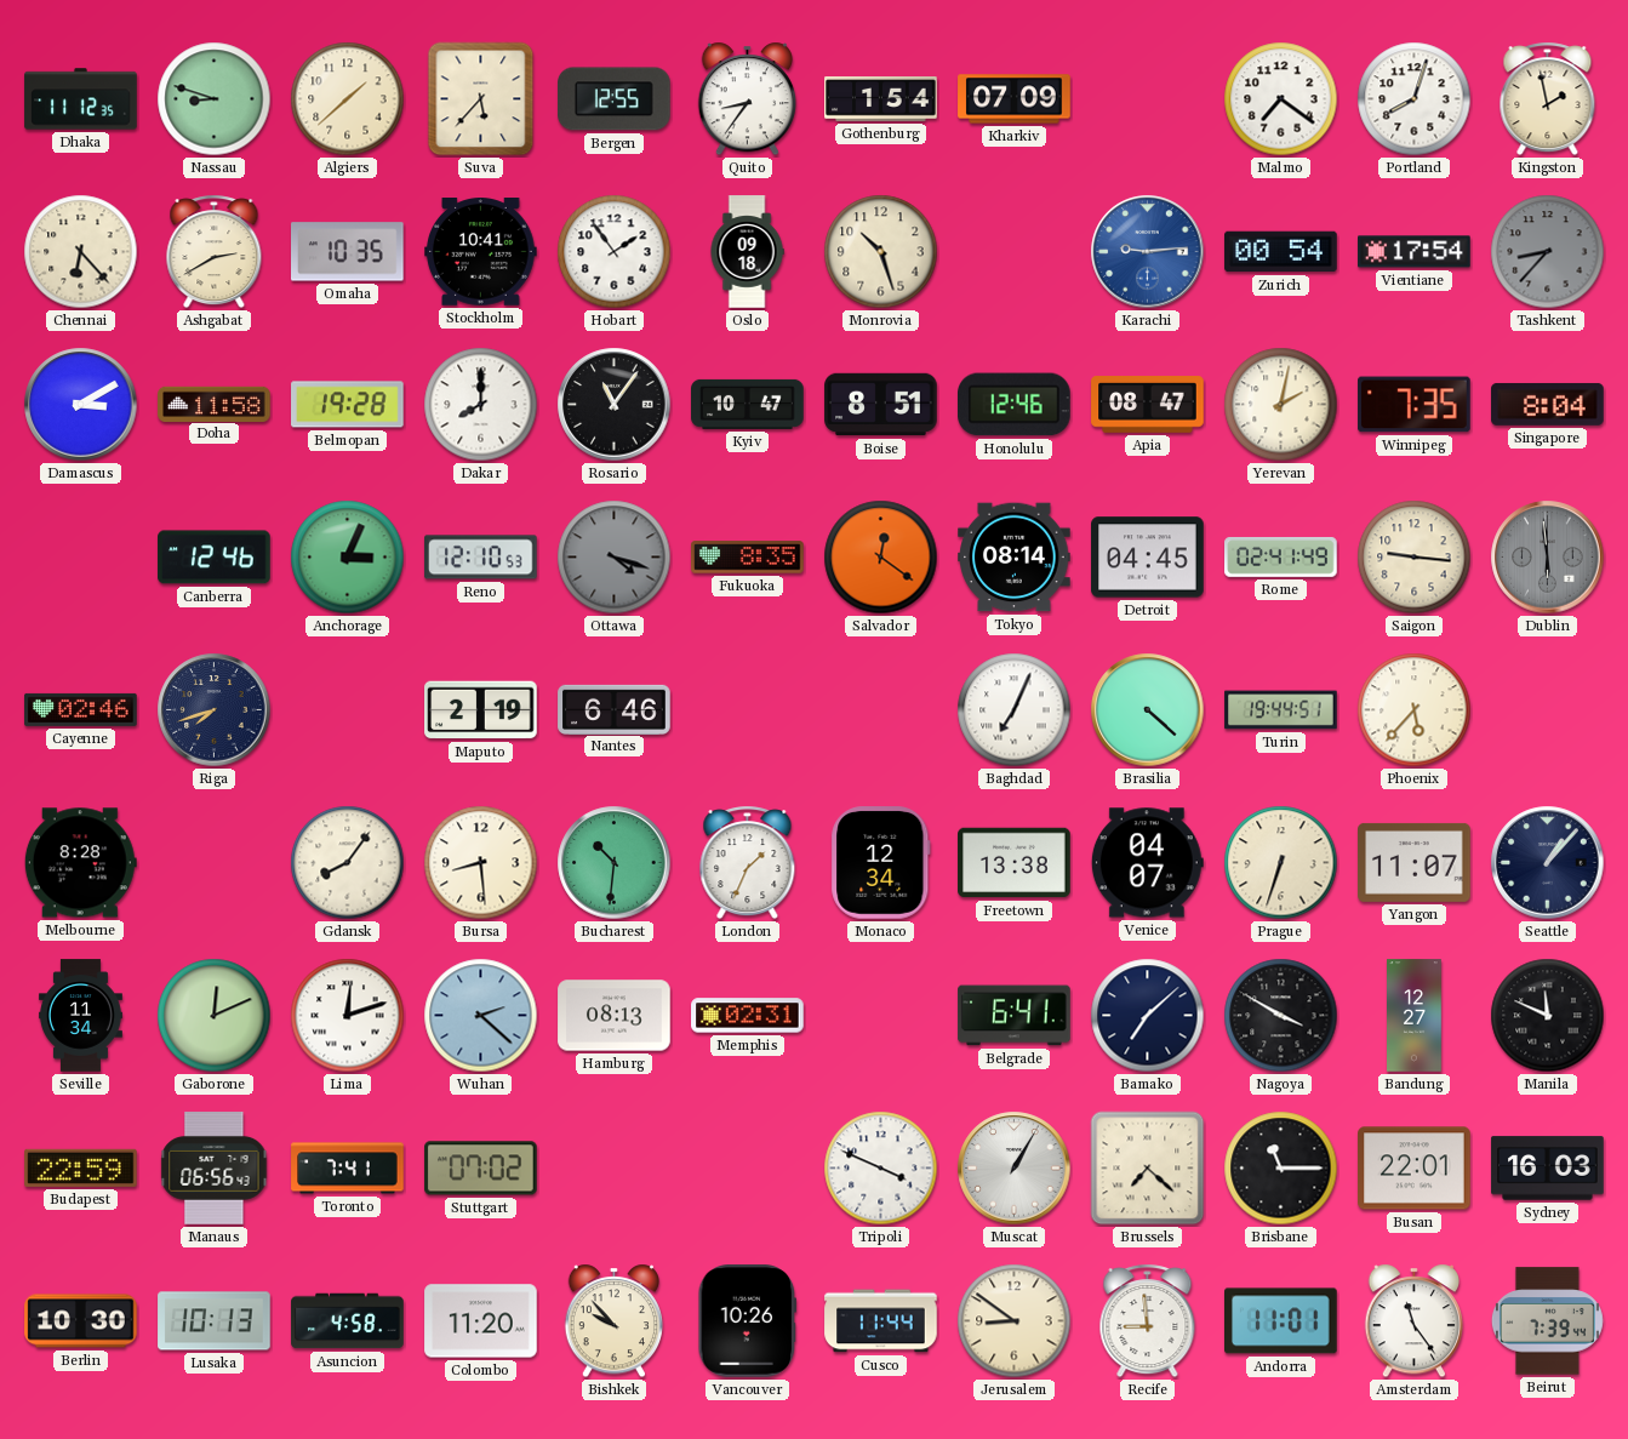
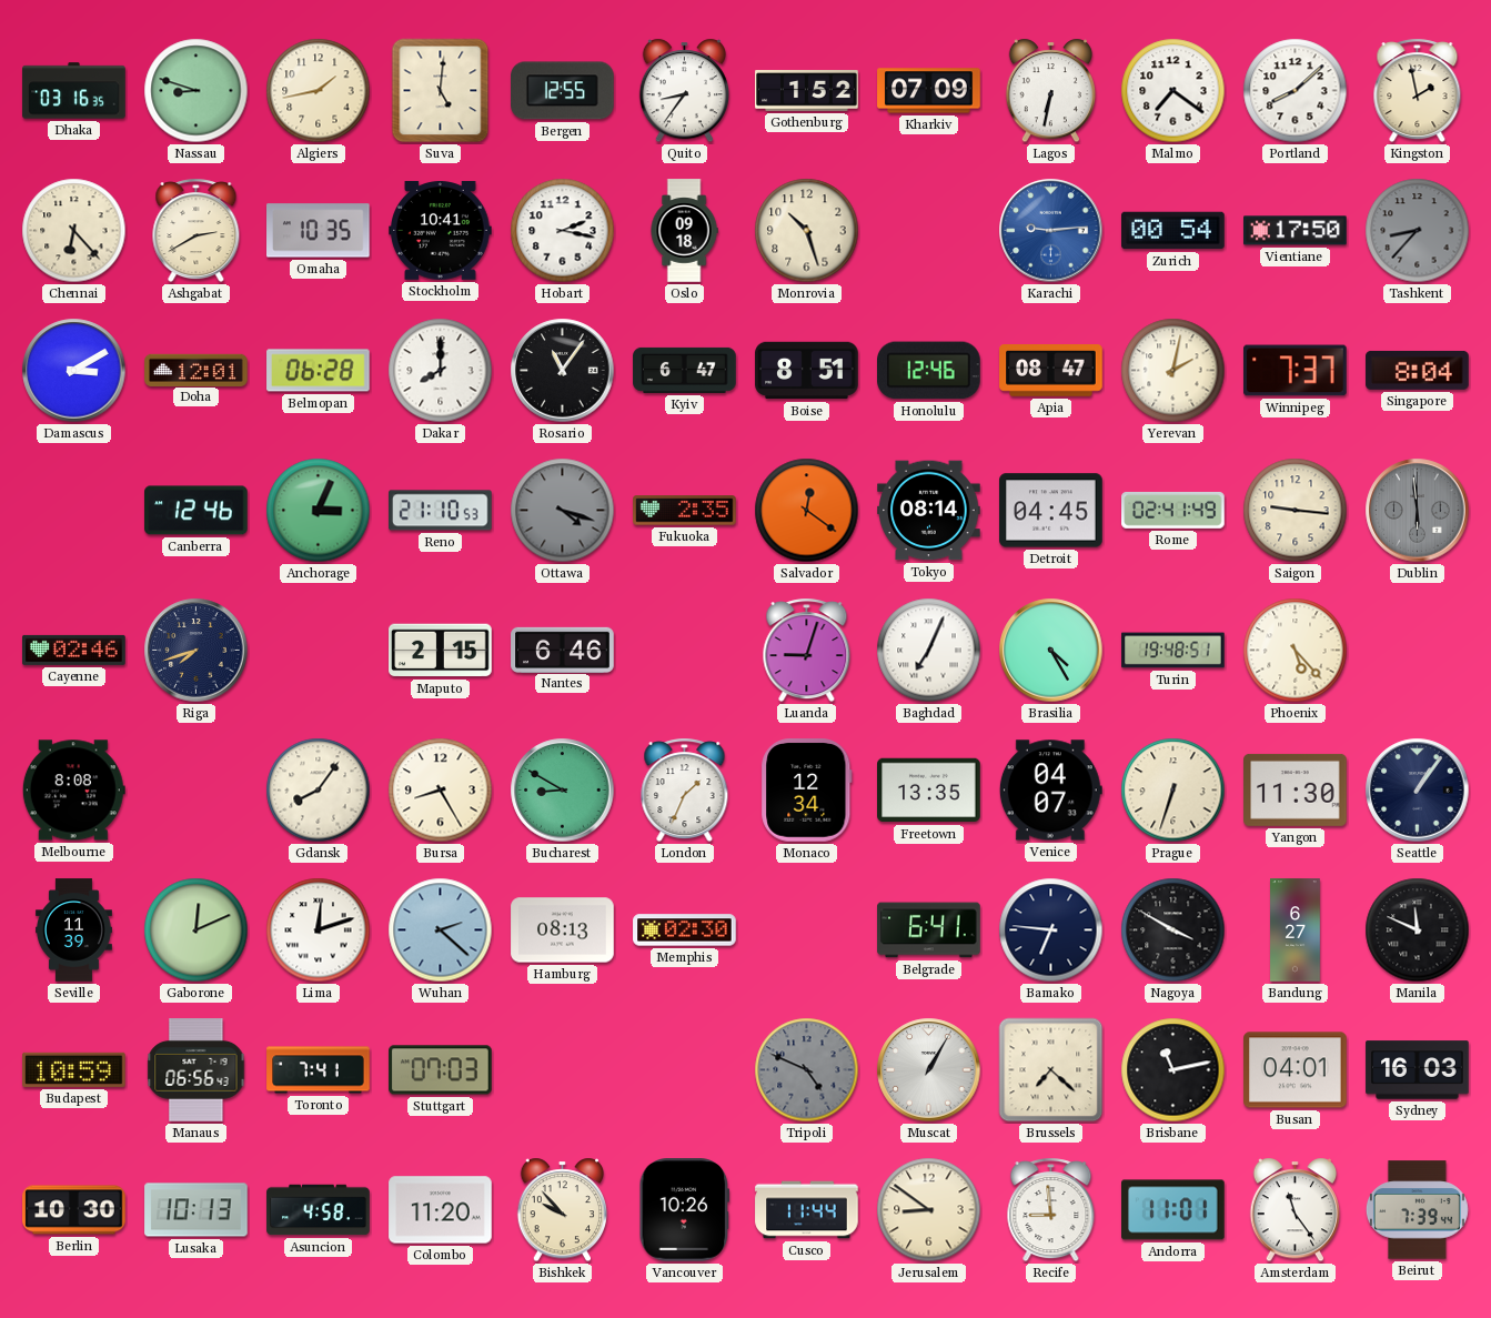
Dhaka: 11:12 -> 03:16 (74, 91)
Algiers: 1:38 -> 1:43 (319, 91)
Suva: 5:37 -> 5:01 (441, 91)
Gothenburg: 1:54 -> 1:52 (807, 91)
Lagos: none -> 6:32 (1050, 91)
Portland: 8:03 -> 8:08 (1296, 91)
Hobart: 1:54 -> 2:17 (563, 231)
Vientiane: 17:54 -> 17:50 (1296, 231)
Doha: 11:58 -> 12:01 (197, 370)
Belmopan: 19:28 -> 06:28 (319, 371)
Kyiv: 10:47 -> 6:47 (685, 370)
Winnipeg: 7:35 -> 7:37 (1296, 371)
Reno: 12:10 -> 21:10 (441, 511)
Fukuoka: 8:35 -> 2:35 (685, 511)
Maputo: 2:19 -> 2:15 (441, 651)
Luanda: none -> 9:03 (807, 651)
Brasilia: 4:22 -> 4:25 (1051, 651)
Turin: 19:44 -> 19:48 (1173, 651)
Phoenix: 5:37 -> 5:23 (1296, 651)
Melbourne: 8:28 -> 8:08 (73, 791)
Bursa: 8:29 -> 8:25 (441, 791)
Bucharest: 10:31 -> 8:50 (563, 791)
Freetown: 13:38 -> 13:35 (929, 791)
Yangon: 11:07 -> 11:30 (1296, 789)
Seattle: 1:07 -> 1:06 (1418, 791)
Seville: 11:34 -> 11:39 (73, 930)
Memphis: 02:31 -> 02:30 (685, 930)
Bamako: 7:08 -> 6:46 (1051, 930)
Bandung: 12:27 -> 6:27 (1296, 930)
Budapest: 22:59 -> 10:59 (74, 1069)
Stuttgart: 07:02 -> 07:03 (441, 1070)
Tripoli: 3:49 -> 4:49 (807, 1070)
Tripoli dial: white -> grey (807, 1070)
Brisbane: 11:15 -> 11:13 (1173, 1070)
Busan: 22:01 -> 04:01 (1296, 1070)
